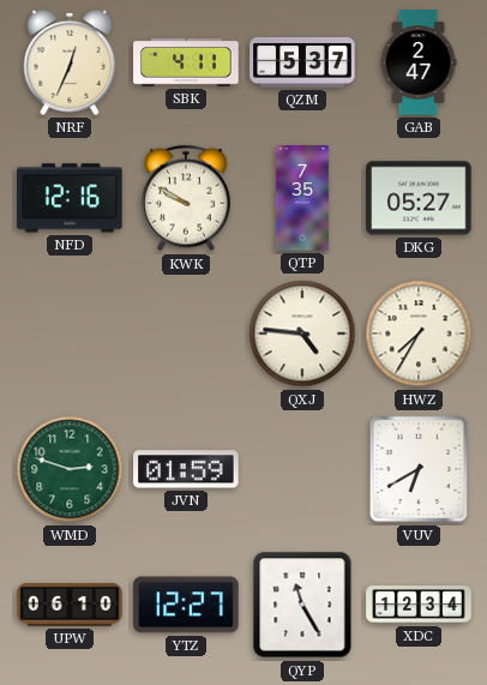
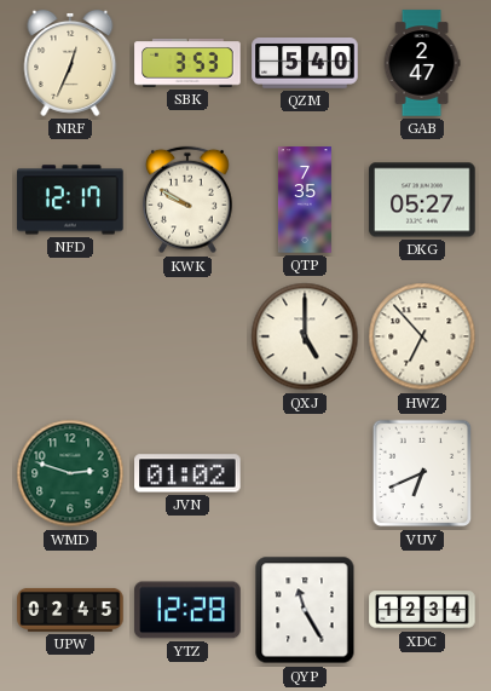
SBK: 4:11 -> 3:53 (187, 64)
QZM: 5:37 -> 5:40 (305, 63)
NFD: 12:16 -> 12:17 (70, 200)
QXJ: 4:46 -> 5:00 (305, 336)
HWZ: 7:35 -> 6:53 (422, 336)
JVN: 01:59 -> 01:02 (187, 473)
VUV: 6:40 -> 6:41 (422, 473)
UPW: 06:10 -> 02:45 (70, 610)
YTZ: 12:27 -> 12:28 (187, 610)
